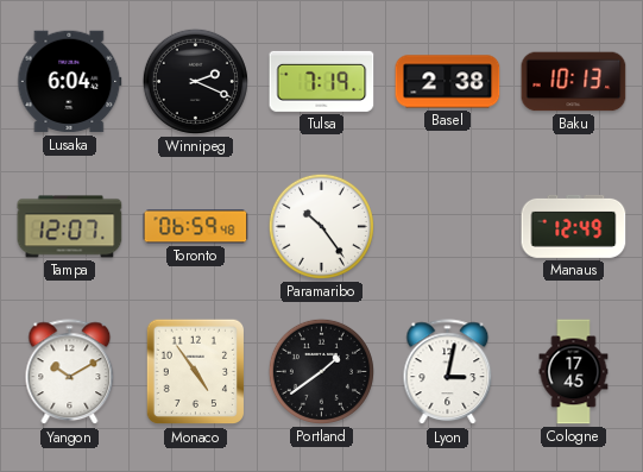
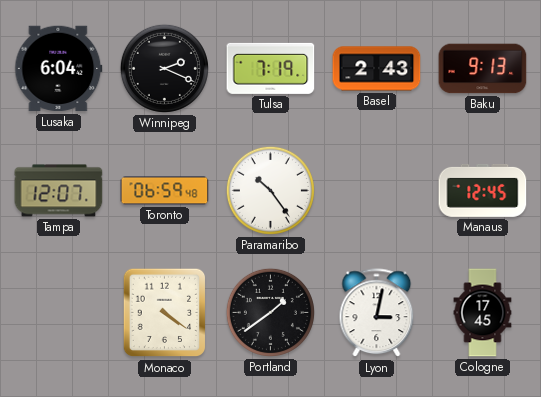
Basel: 2:38 -> 2:43 (377, 69)
Baku: 10:13 -> 9:13 (483, 69)
Manaus: 12:49 -> 12:45 (483, 190)
Yangon: 10:10 -> none (70, 372)
Monaco: 4:54 -> 4:21 (165, 313)
